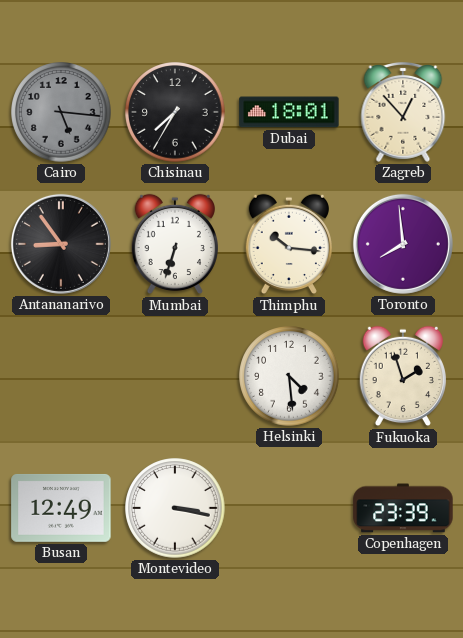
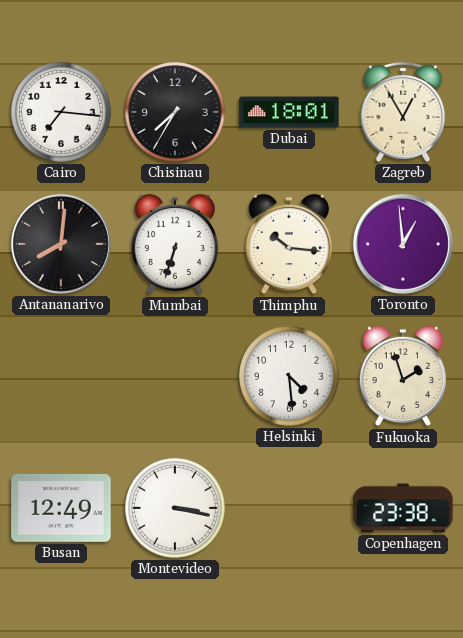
Cairo: 5:16 -> 7:16 (61, 112)
Cairo dial: grey -> white (61, 112)
Zagreb: 12:53 -> 12:55 (403, 113)
Antananarivo: 8:54 -> 8:01 (61, 244)
Toronto: 7:59 -> 12:59 (403, 244)
Copenhagen: 23:39 -> 23:38 (403, 508)
